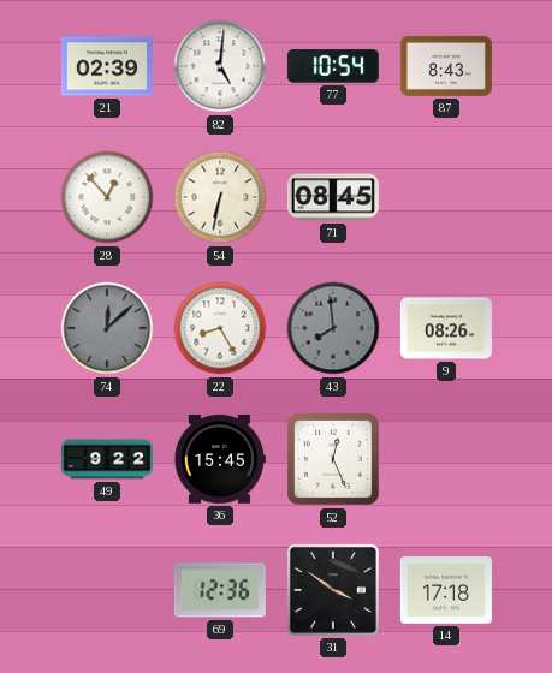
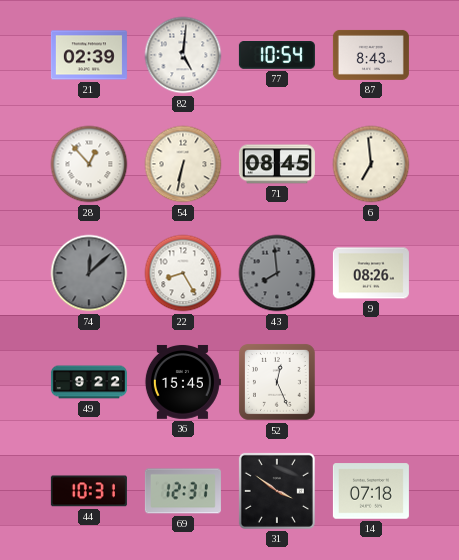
6: none -> 6:59 (371, 164)
44: none -> 10:31 (89, 491)
69: 12:36 -> 12:31 (183, 491)
14: 17:18 -> 07:18 (371, 491)
